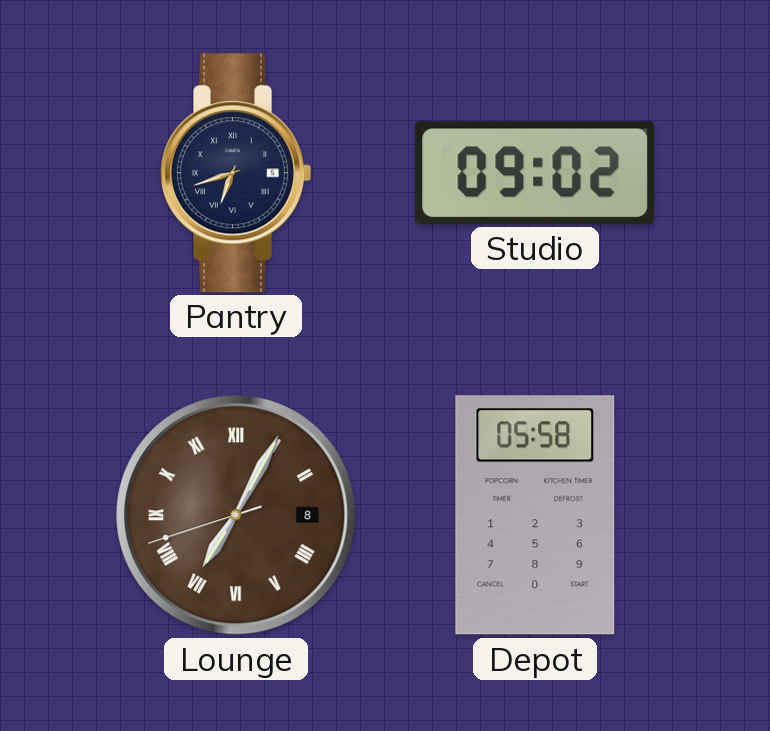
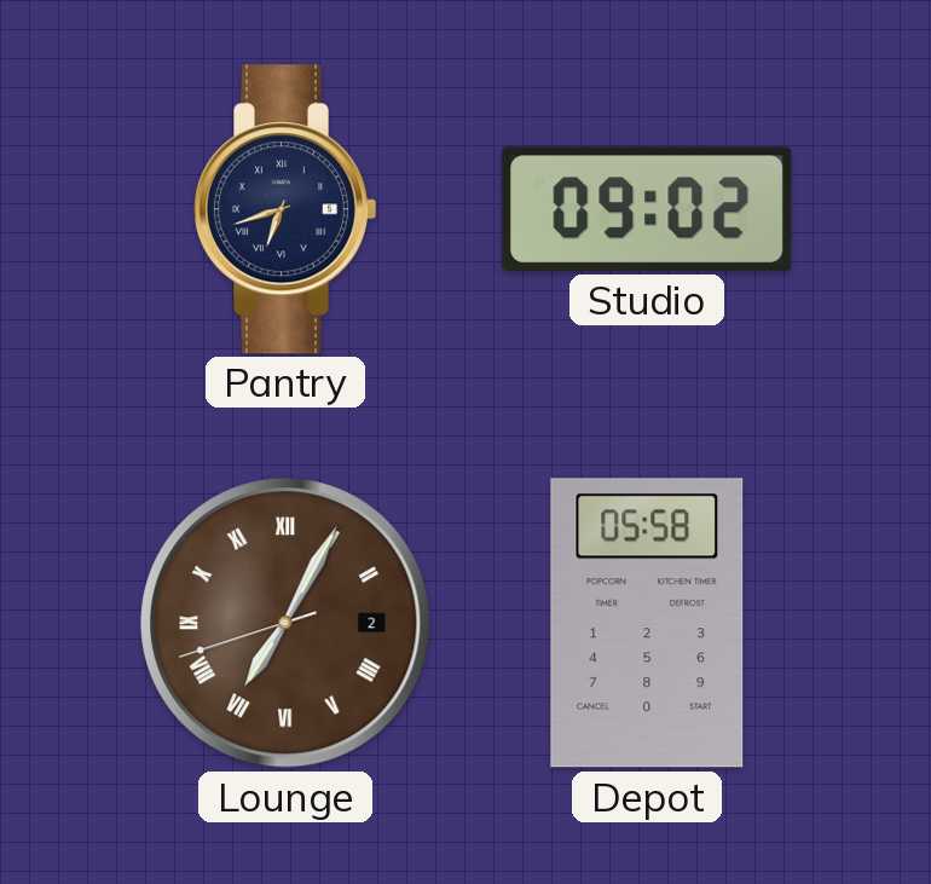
Lounge date: 8 -> 2 (285, 623)
